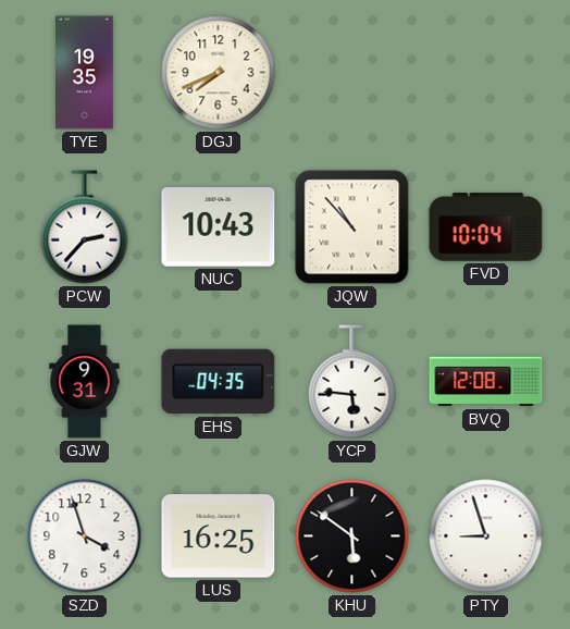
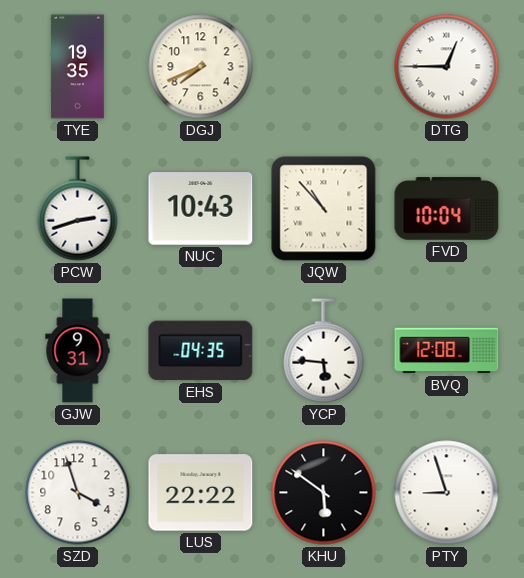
DTG: none -> 12:45 (447, 67)
PCW: 2:37 -> 2:42 (78, 209)
LUS: 16:25 -> 22:22 (201, 493)
